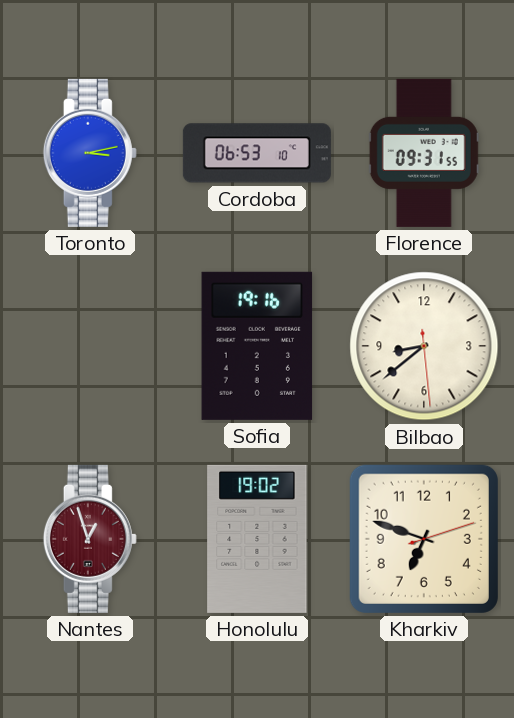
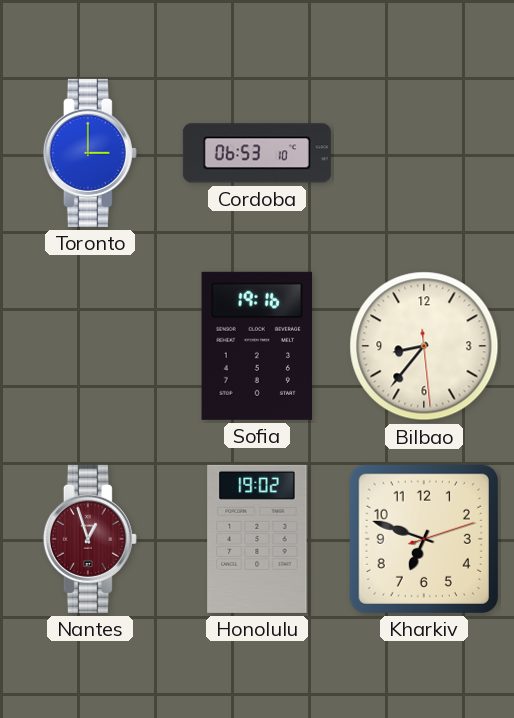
Toronto: 3:13 -> 3:00 (90, 153)
Florence: 09:31 -> none (424, 153)
Bilbao: 8:38 -> 8:36 (424, 346)
